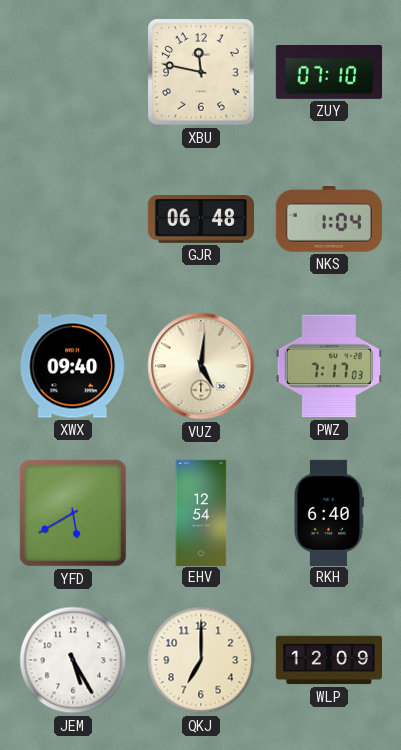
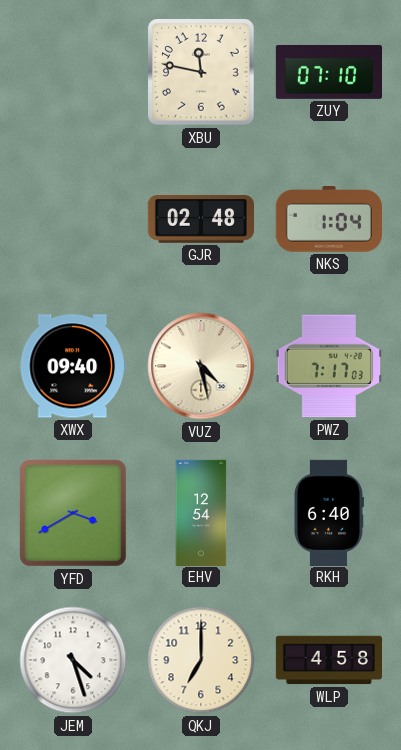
GJR: 06:48 -> 02:48 (200, 219)
VUZ: 5:01 -> 4:28 (201, 366)
YFD: 5:40 -> 3:40 (73, 513)
JEM: 5:25 -> 4:27 (73, 660)
WLP: 12:09 -> 4:58 (328, 660)
